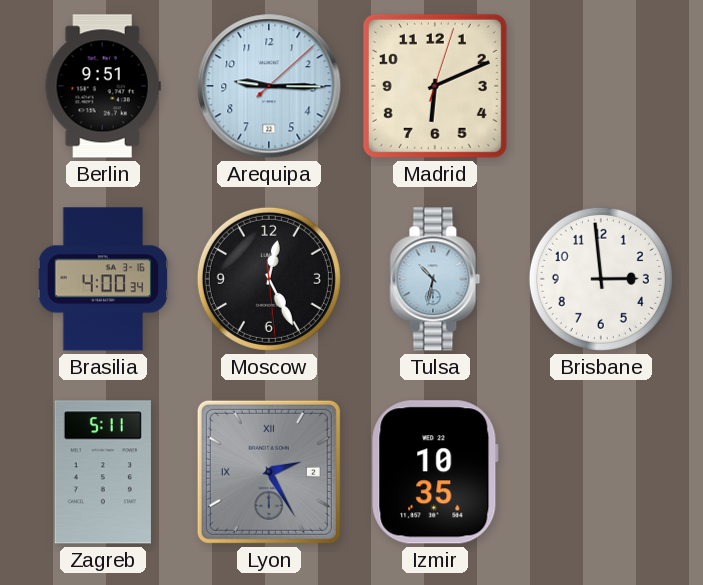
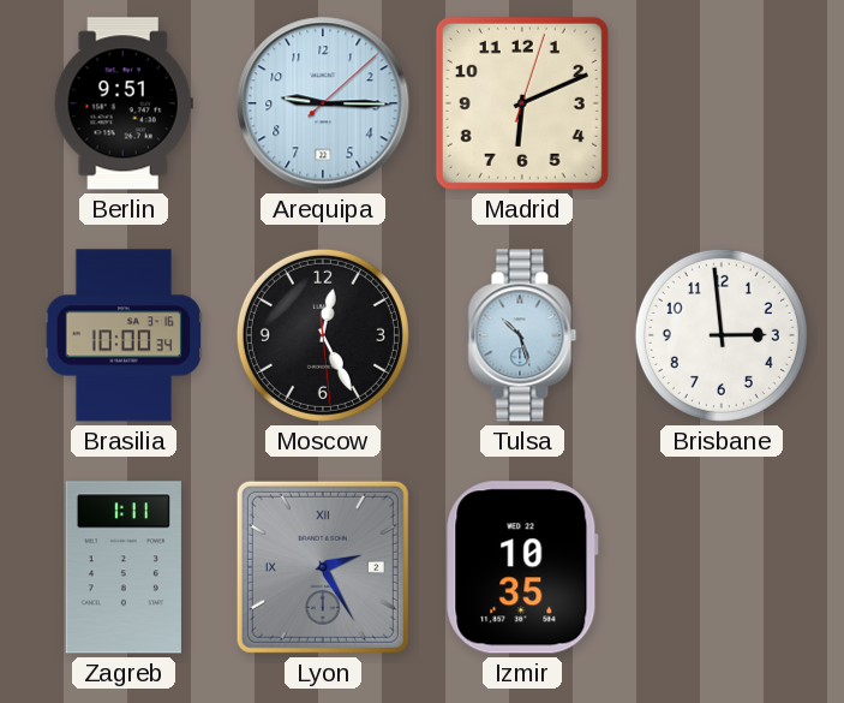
Brasilia: 4:00 -> 10:00 (124, 335)
Tulsa: 10:32 -> 10:27 (522, 335)
Zagreb: 5:11 -> 1:11 (124, 567)
